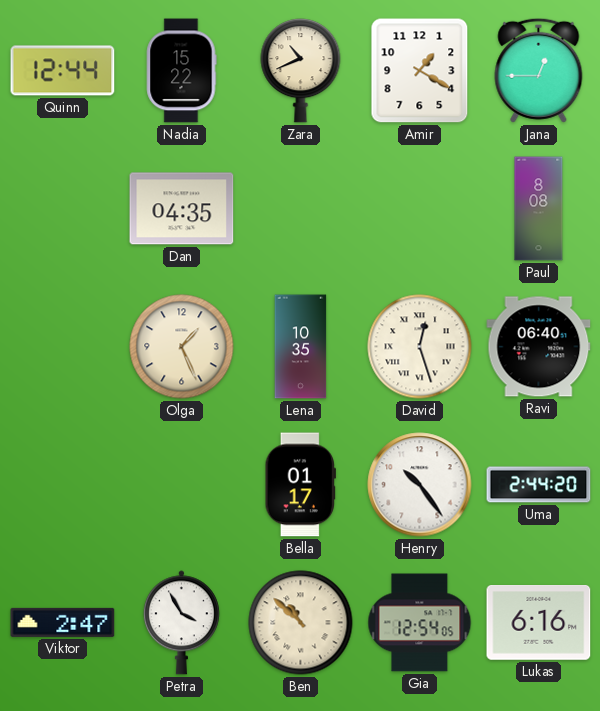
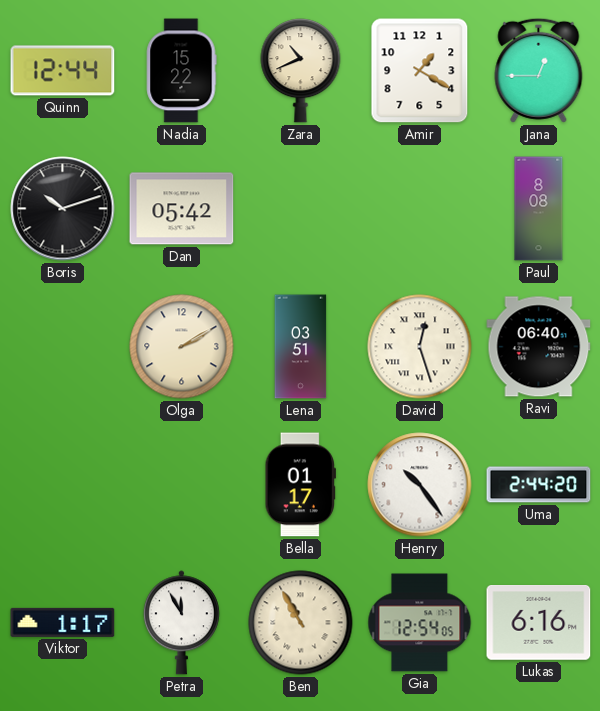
Boris: none -> 10:12 (63, 209)
Dan: 04:35 -> 05:42 (182, 209)
Olga: 1:26 -> 2:10 (182, 347)
Lena: 10:35 -> 03:51 (301, 347)
Viktor: 2:47 -> 1:17 (63, 622)
Petra: 3:55 -> 11:55 (181, 623)
Ben: 10:52 -> 10:55 (301, 623)
